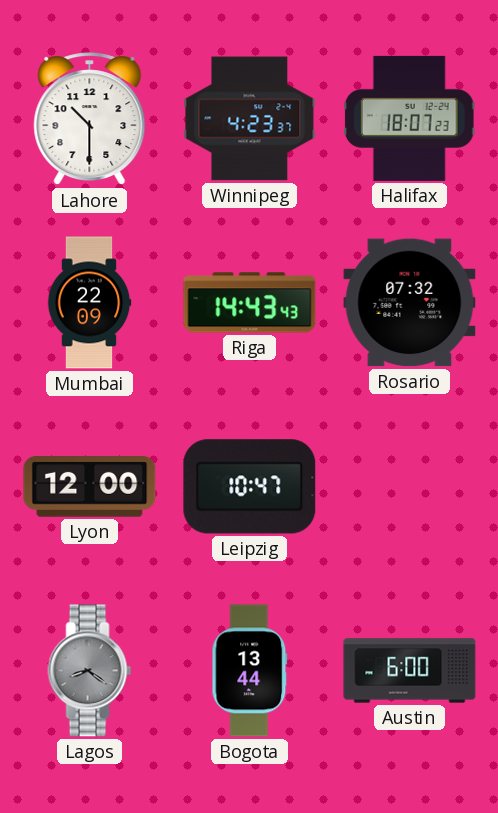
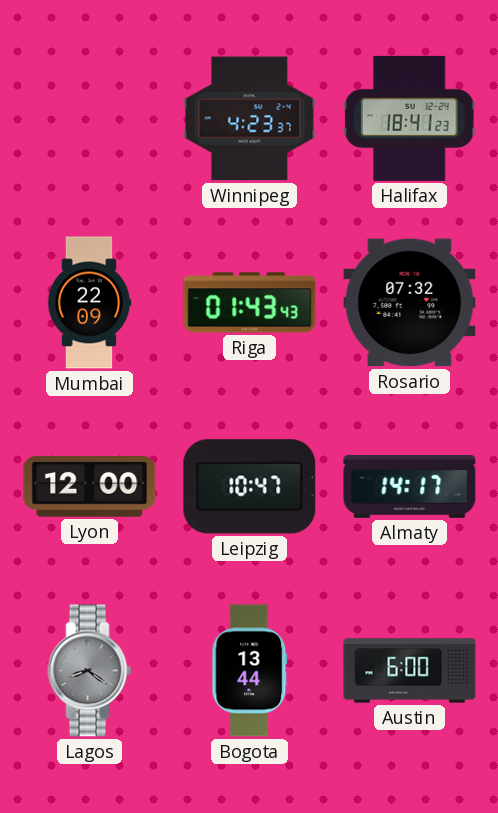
Lahore: 10:30 -> none (90, 119)
Halifax: 18:07 -> 18:41 (409, 118)
Riga: 14:43 -> 01:43 (250, 303)
Almaty: none -> 14:17 (410, 487)
